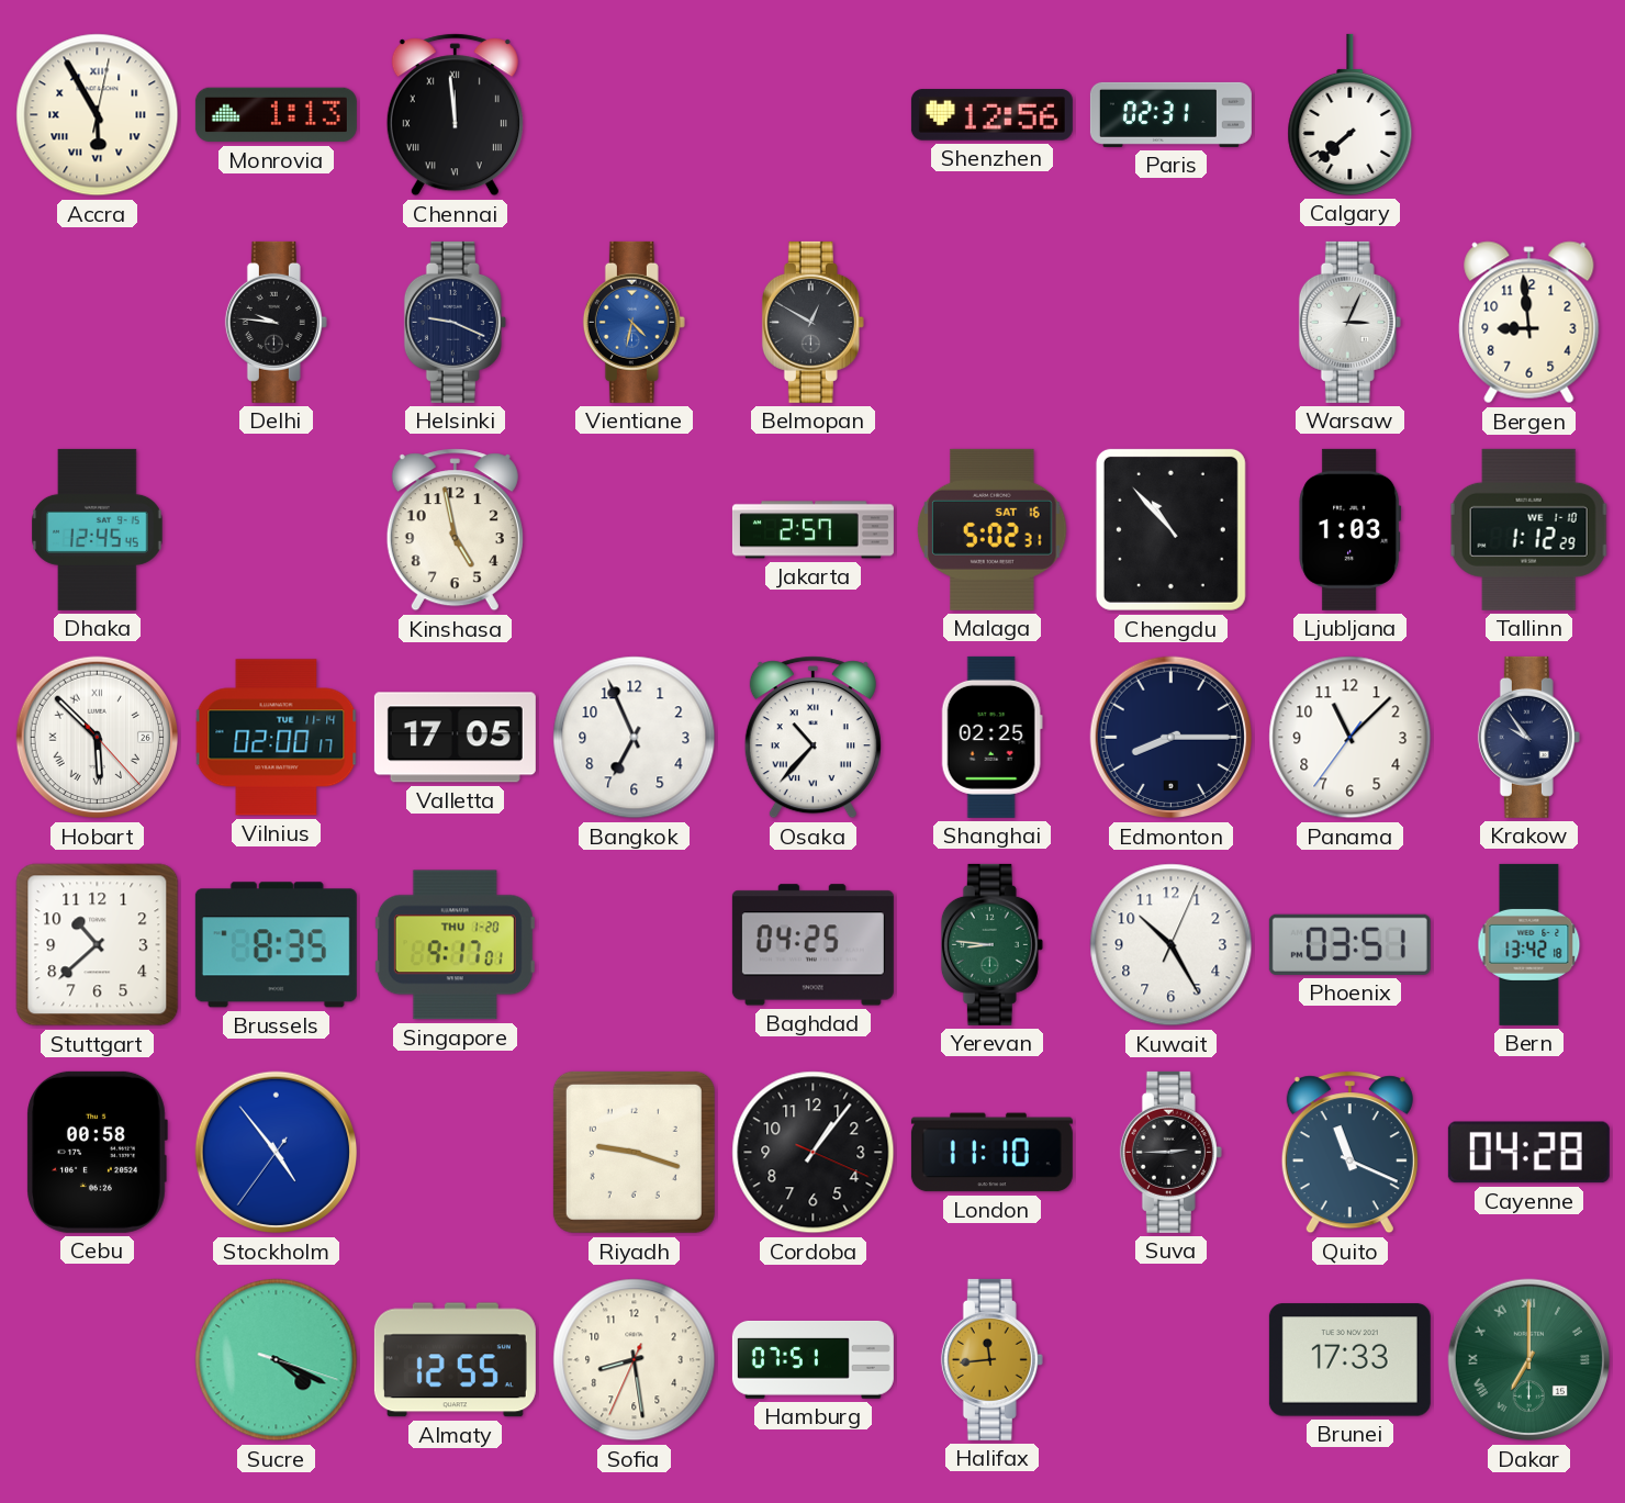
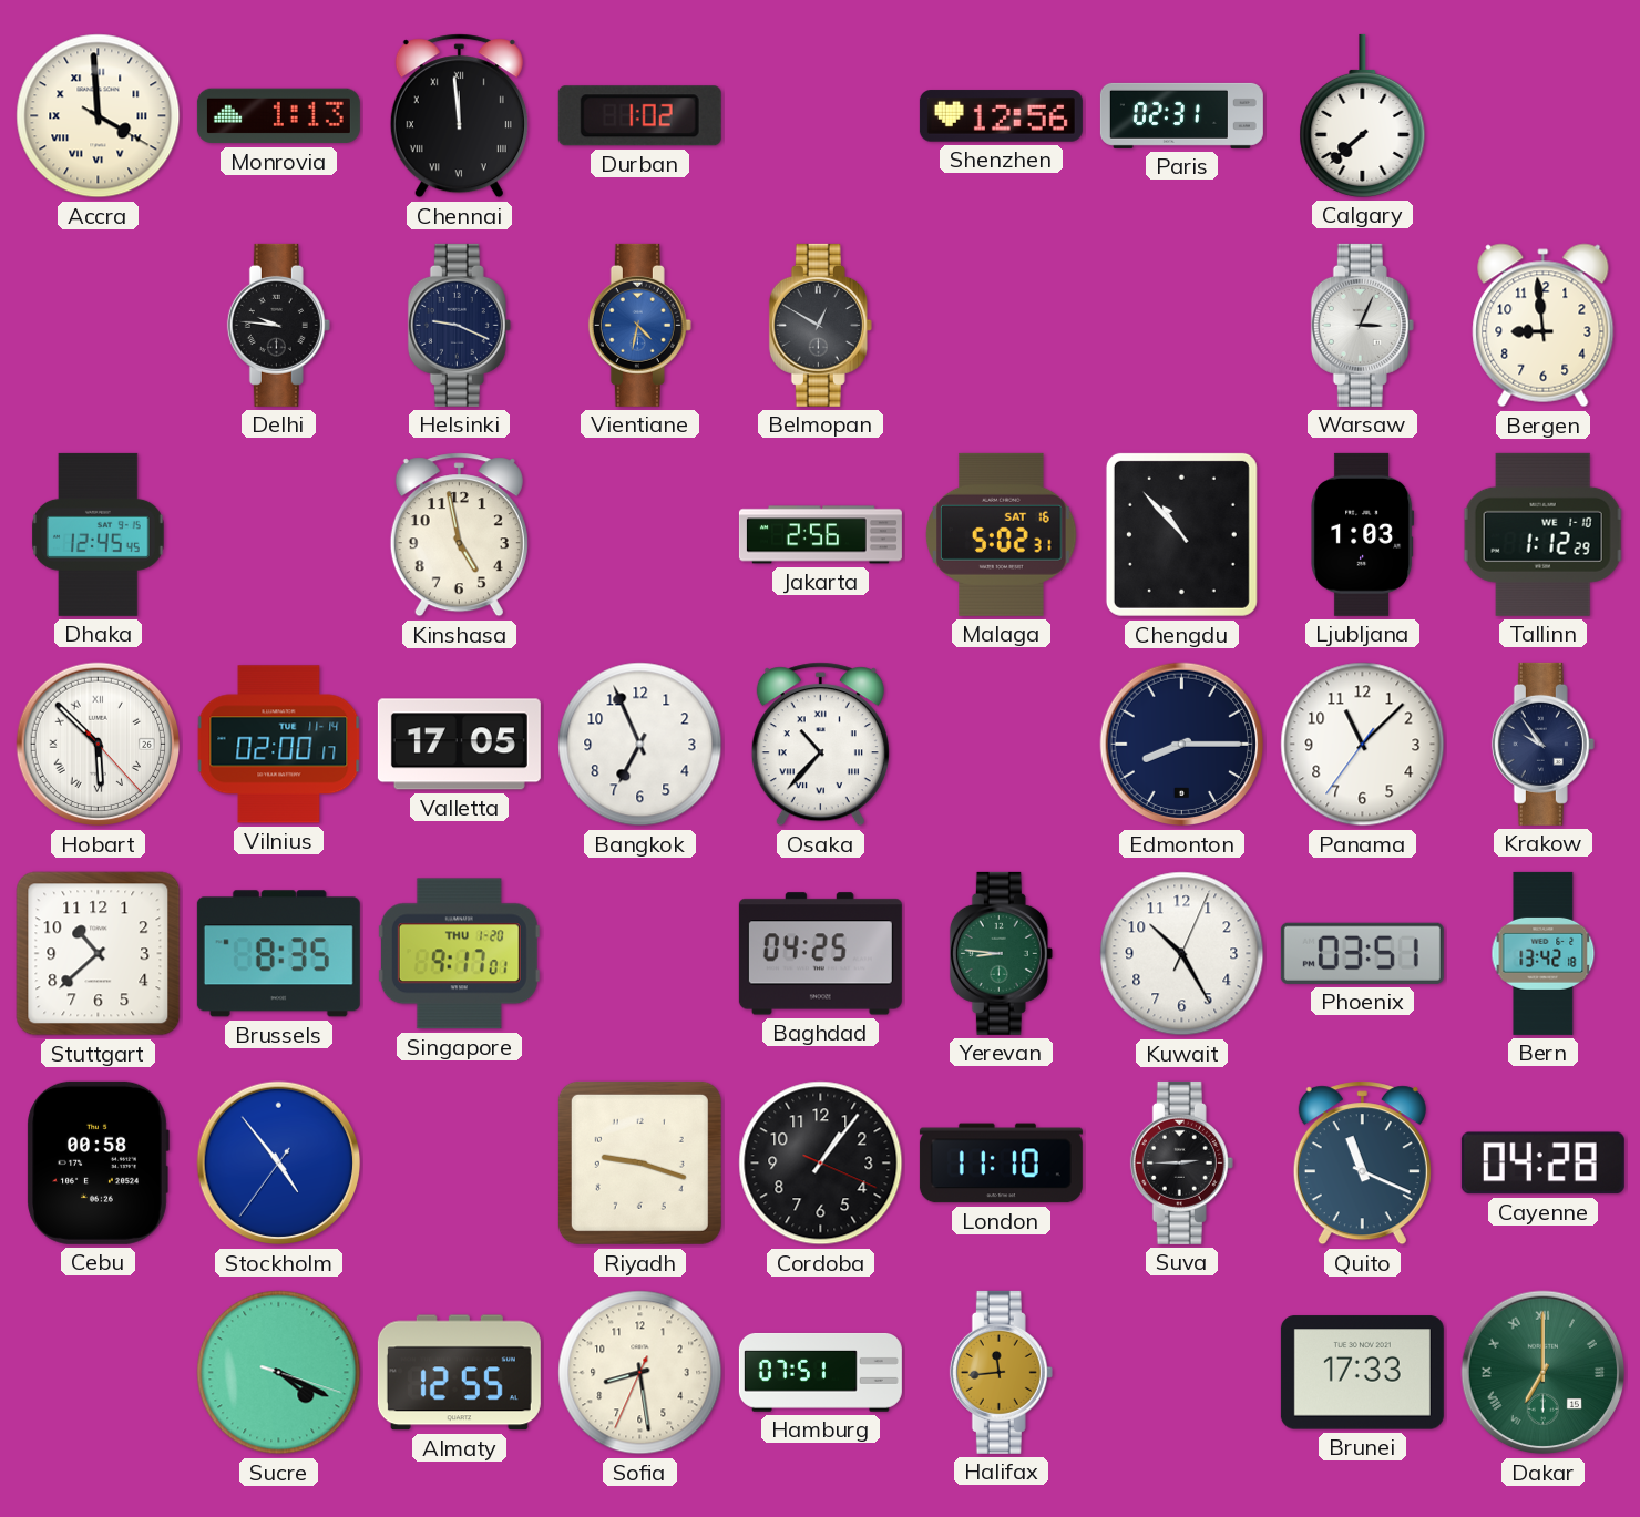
Accra: 5:55 -> 3:59 (99, 116)
Durban: none -> 1:02 (639, 116)
Jakarta: 2:57 -> 2:56 (820, 535)
Shanghai: 02:25 -> none (991, 737)
